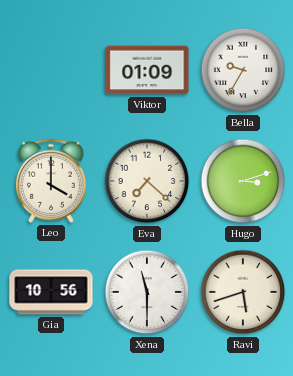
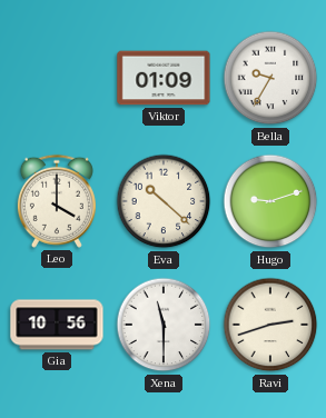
Eva: 7:22 -> 10:22 (164, 201)
Hugo: 3:12 -> 9:12 (270, 201)
Ravi: 5:42 -> 2:42 (270, 325)
